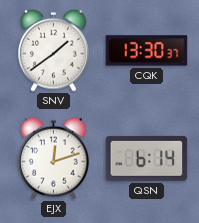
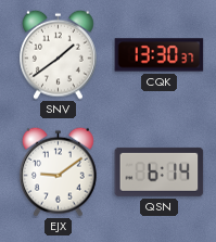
EJX: 12:12 -> 9:09 (59, 171)
